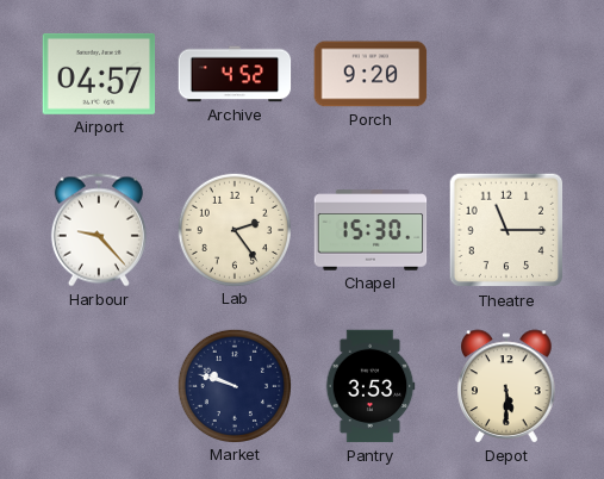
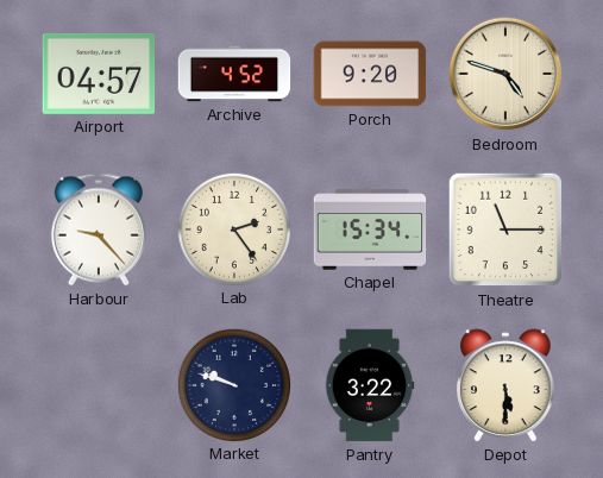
Bedroom: none -> 4:48 (505, 74)
Chapel: 15:30 -> 15:34 (370, 229)
Pantry: 3:53 -> 3:22 (370, 385)
